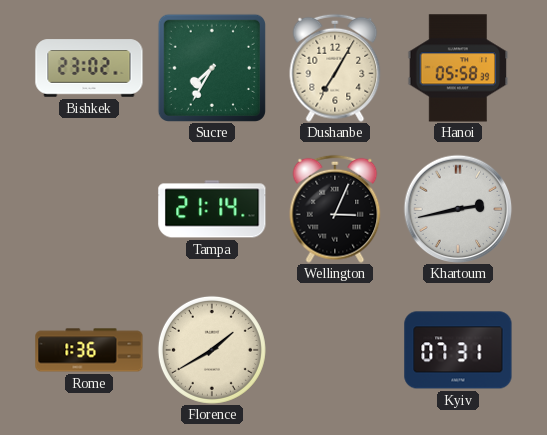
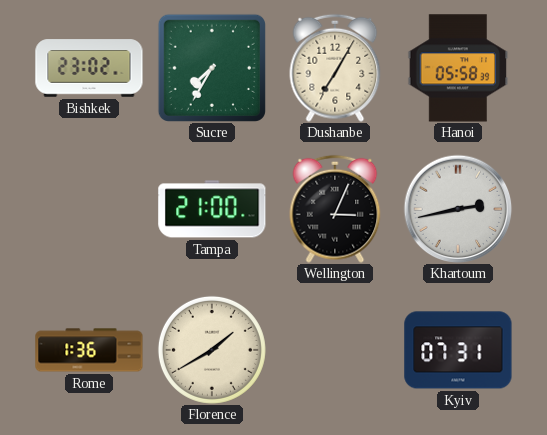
Tampa: 21:14 -> 21:00 (212, 209)
